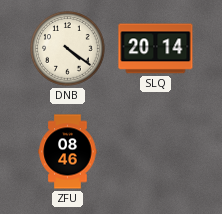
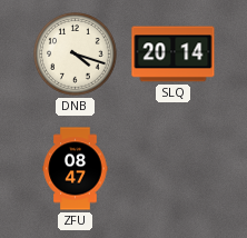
DNB: 4:21 -> 4:18 (76, 54)
ZFU: 08:46 -> 08:47 (76, 169)
